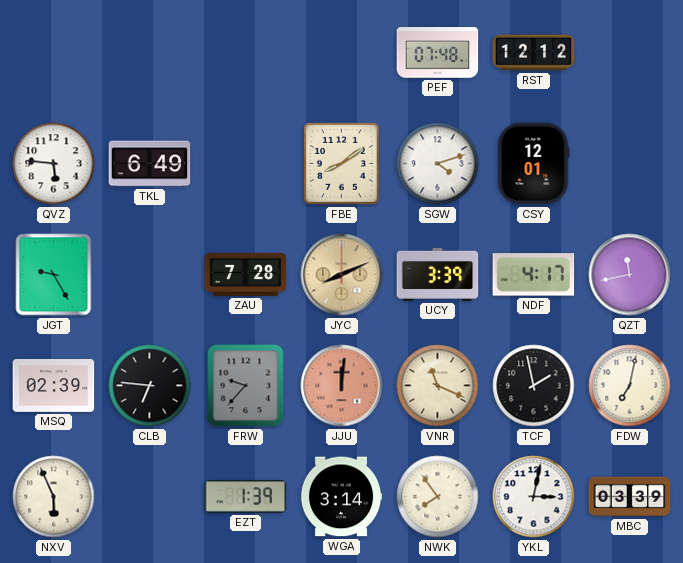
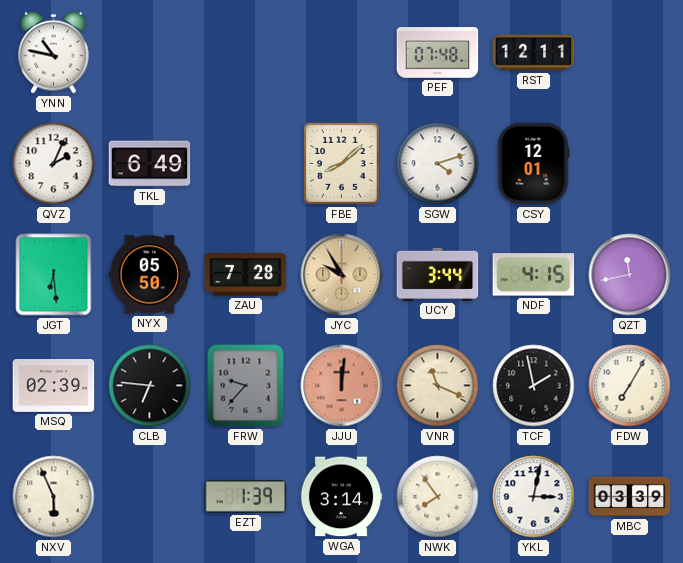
YNN: none -> 10:47 (54, 52)
RST: 12:12 -> 12:11 (534, 53)
QVZ: 5:46 -> 2:04 (54, 164)
FBE: 8:09 -> 8:08 (342, 164)
JGT: 9:25 -> 6:29 (54, 275)
NYX: none -> 05:50 (150, 275)
JYC: 8:11 -> 9:55 (342, 275)
UCY: 3:39 -> 3:44 (438, 274)
NDF: 4:17 -> 4:15 (534, 275)
FDW: 7:02 -> 7:05 (630, 386)
